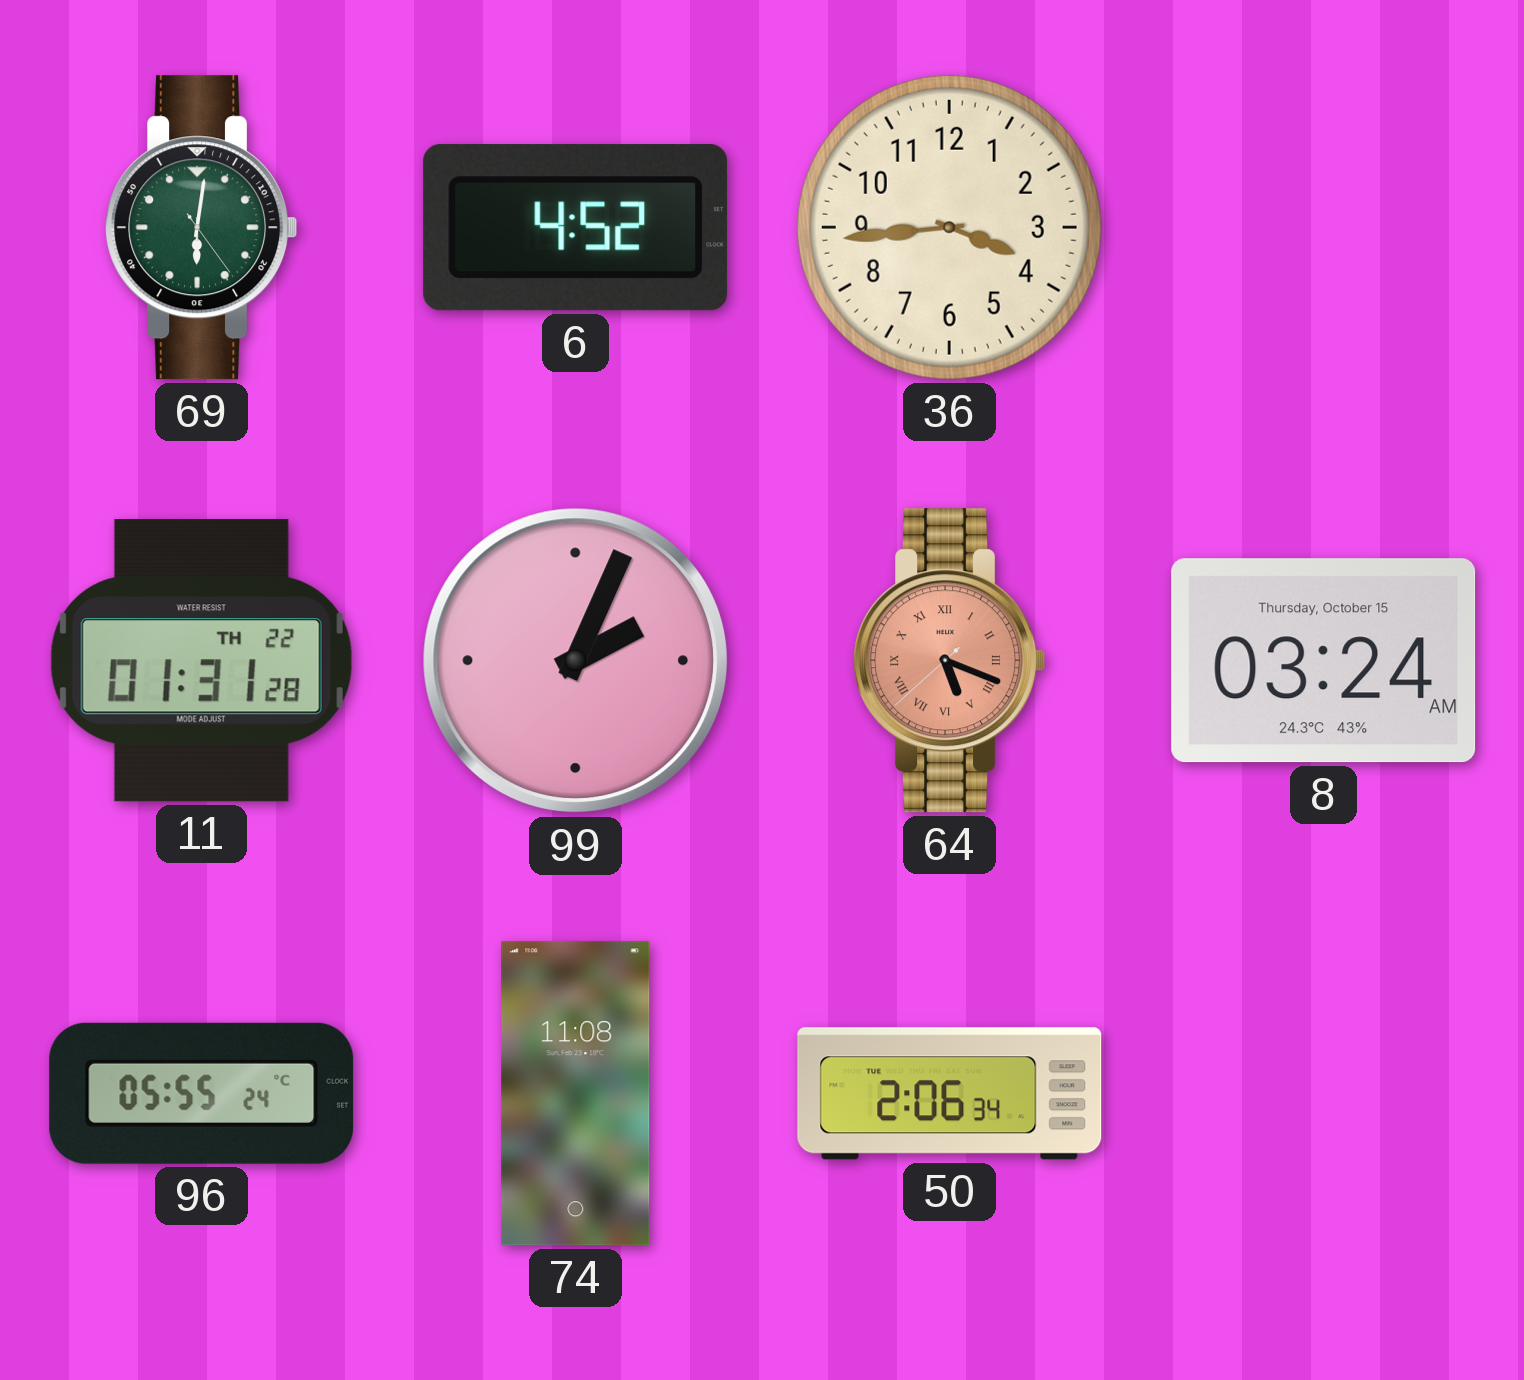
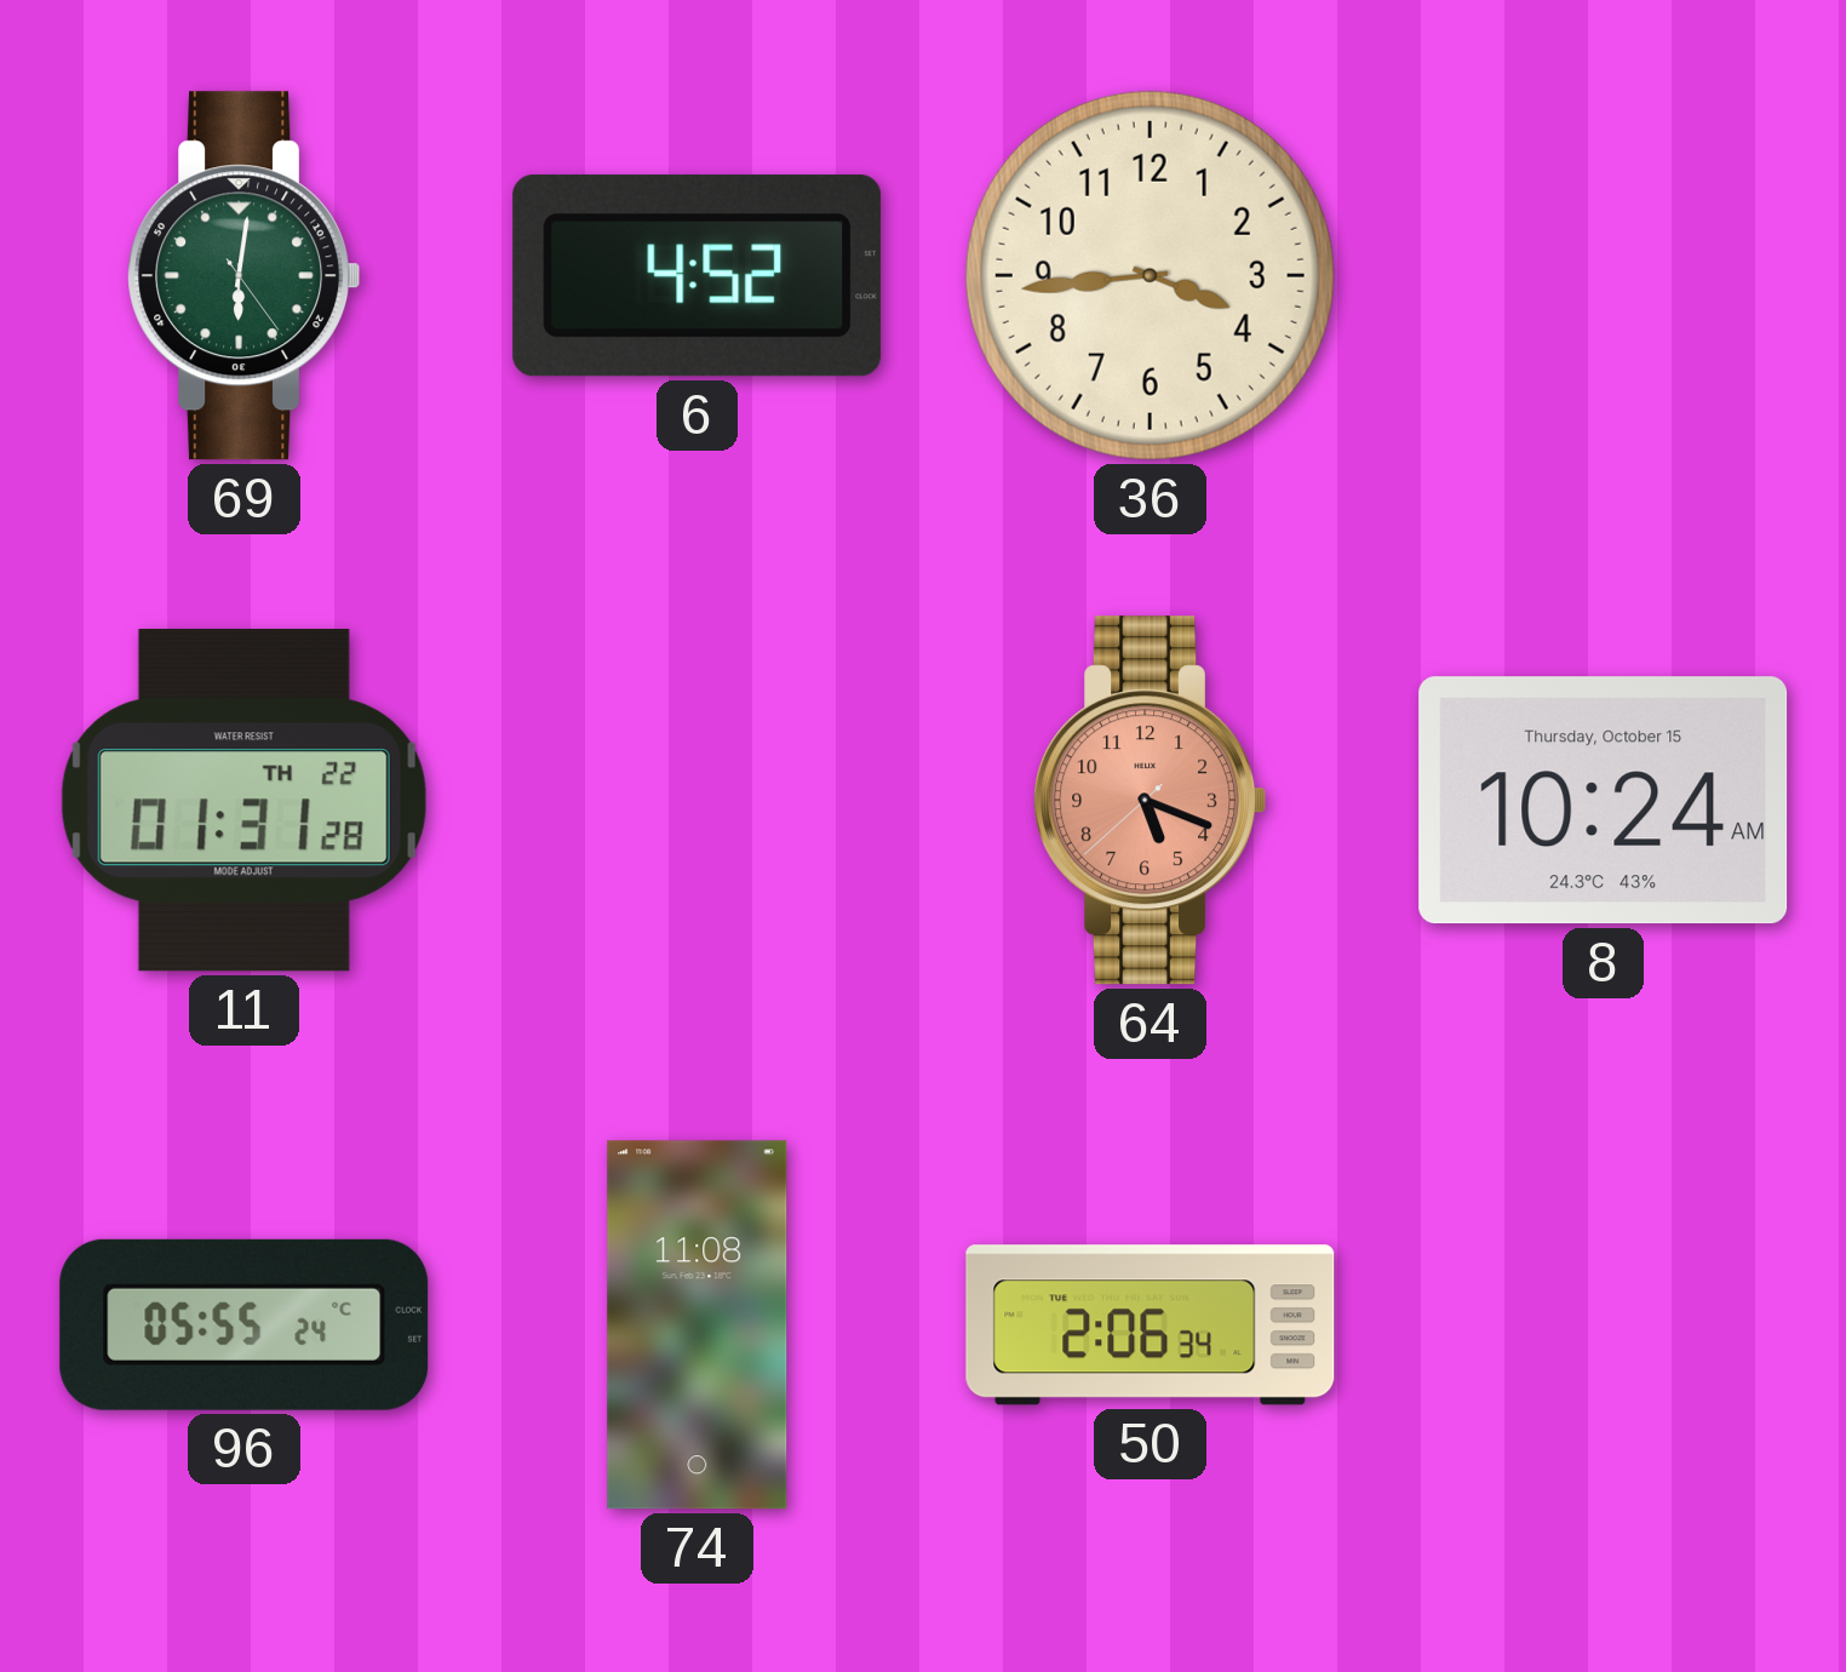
99: 2:04 -> none (576, 661)
64 numerals: Roman -> Arabic (1151, 801)
8: 03:24 -> 10:24 (1604, 801)
